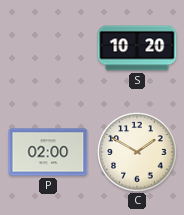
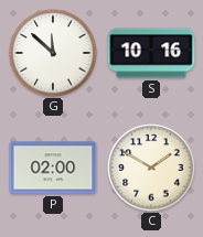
G: none -> 11:52 (53, 53)
S: 10:20 -> 10:16 (151, 53)
